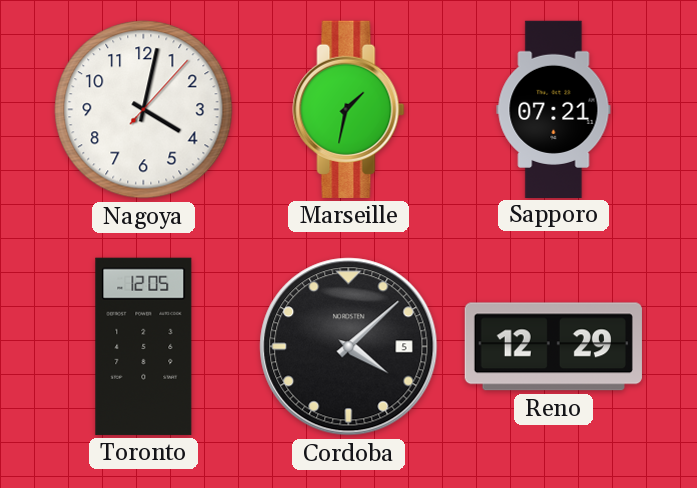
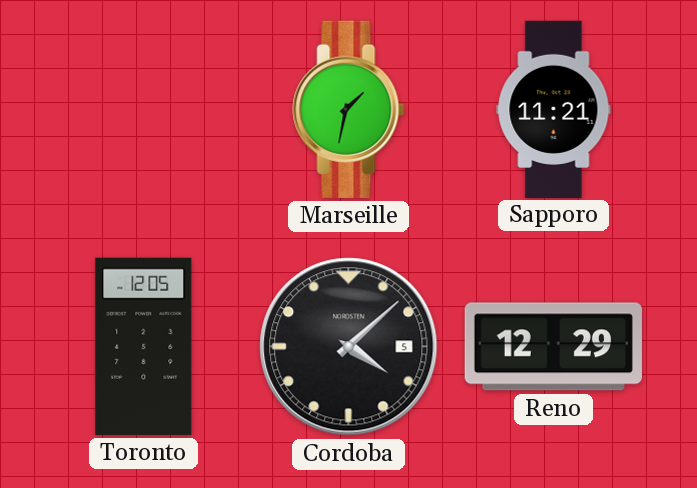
Nagoya: 4:02 -> none (144, 110)
Sapporo: 07:21 -> 11:21 (554, 109)
